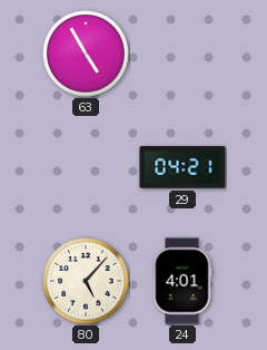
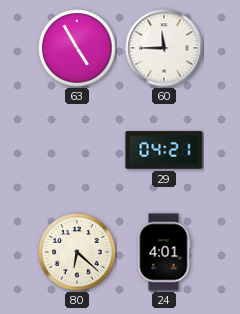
60: none -> 11:45 (164, 48)
80: 5:07 -> 6:22 (77, 252)
